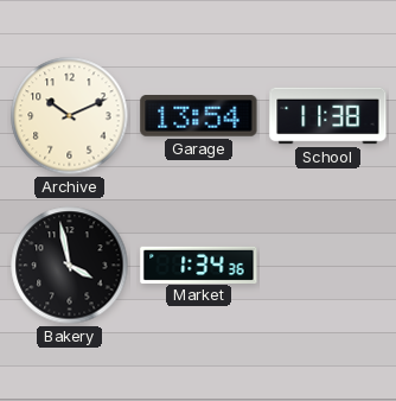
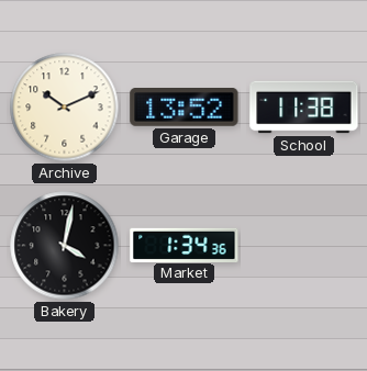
Garage: 13:54 -> 13:52 (185, 108)
Bakery: 3:58 -> 4:02 (65, 246)
